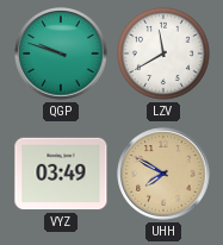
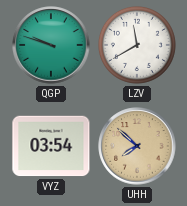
VYZ: 03:49 -> 03:54 (51, 146)
UHH: 7:50 -> 7:52 (137, 146)
